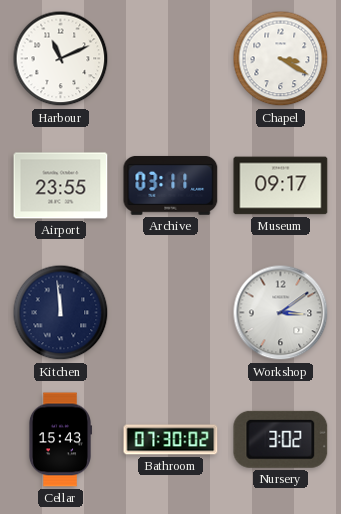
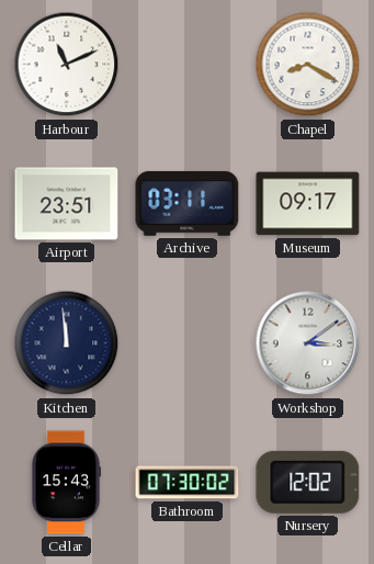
Chapel: 3:20 -> 8:20 (308, 65)
Airport: 23:55 -> 23:51 (67, 204)
Nursery: 3:02 -> 12:02 (308, 482)
